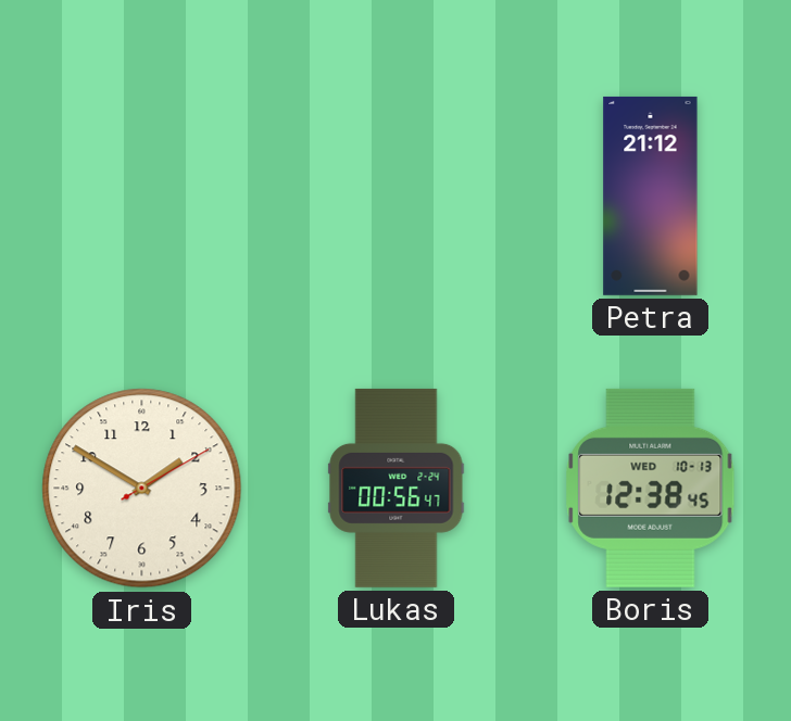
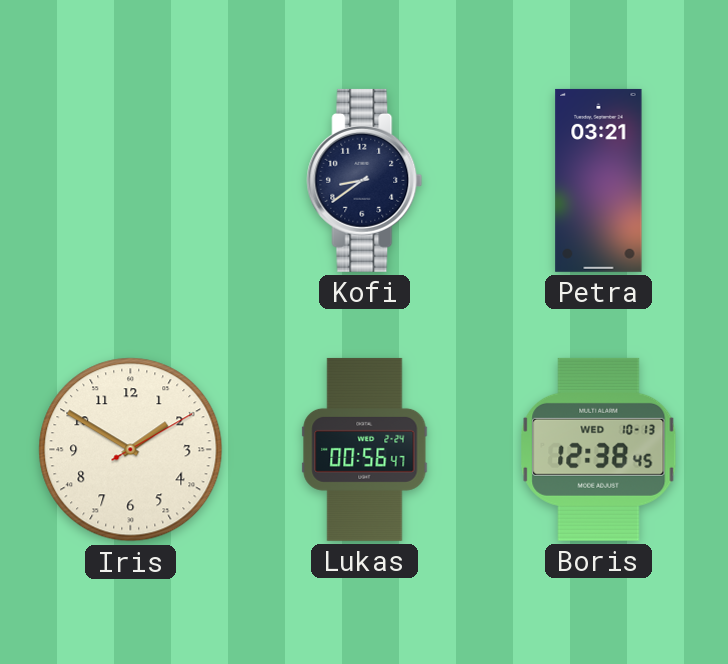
Kofi: none -> 8:39 (365, 180)
Petra: 21:12 -> 03:21 (599, 180)
